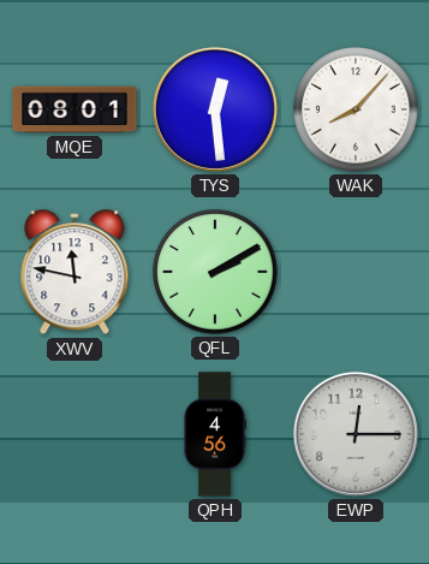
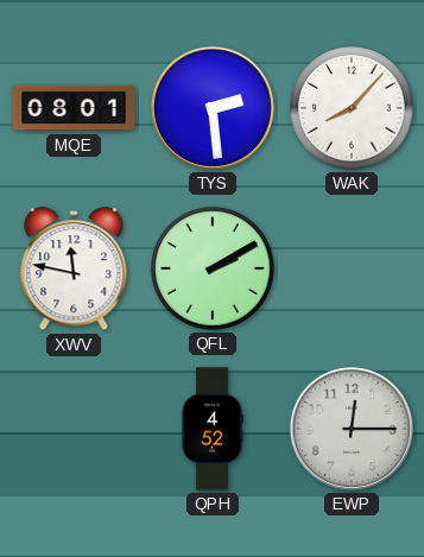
TYS: 12:29 -> 2:29 (213, 108)
QPH: 4:56 -> 4:52 (213, 429)
